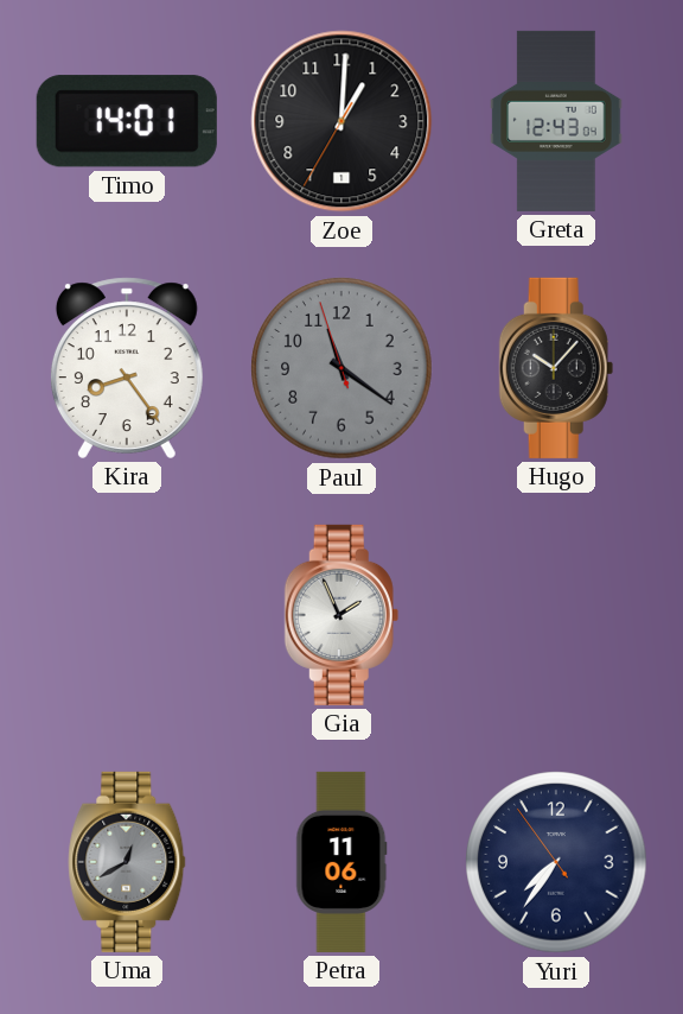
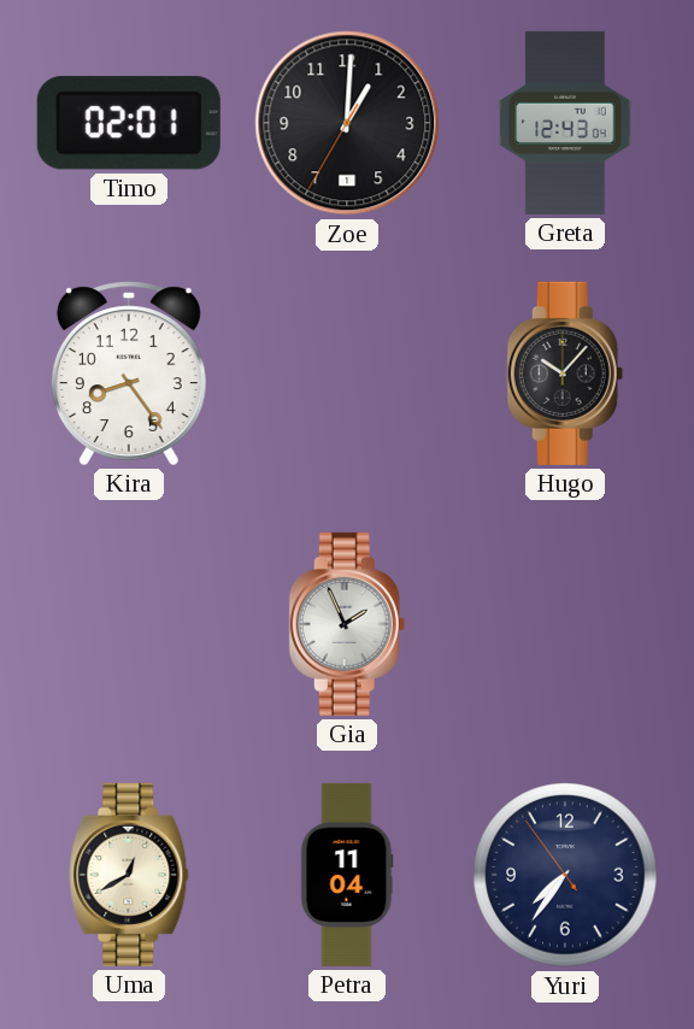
Timo: 14:01 -> 02:01 (129, 123)
Paul: 11:20 -> none (341, 368)
Uma dial: grey -> cream (129, 875)
Petra: 11:06 -> 11:04 (347, 875)
